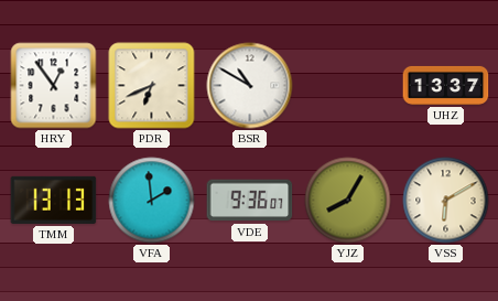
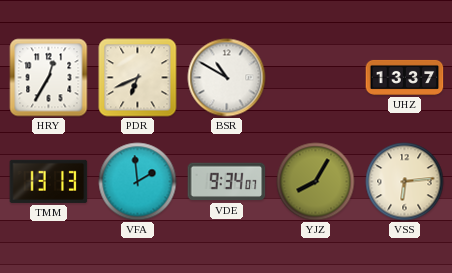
HRY: 12:54 -> 12:35 (49, 78)
VDE: 9:36 -> 9:34 (227, 182)
VSS: 6:10 -> 6:14 (405, 182)
